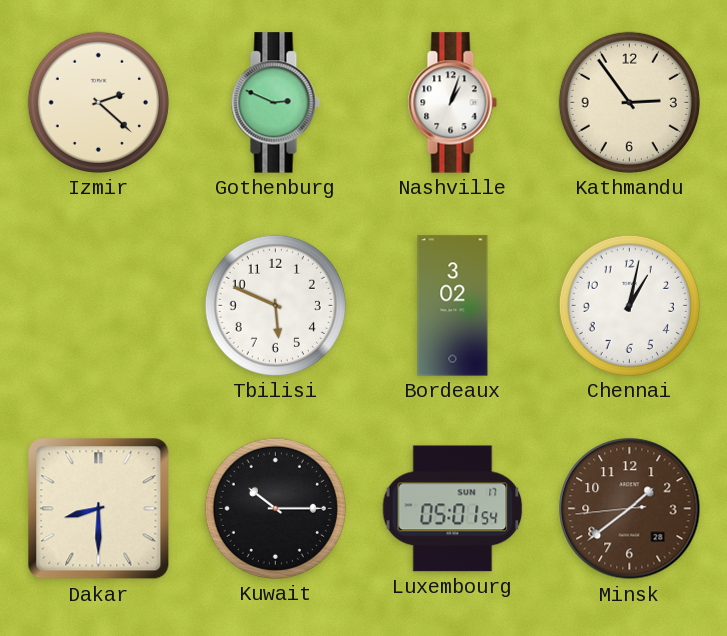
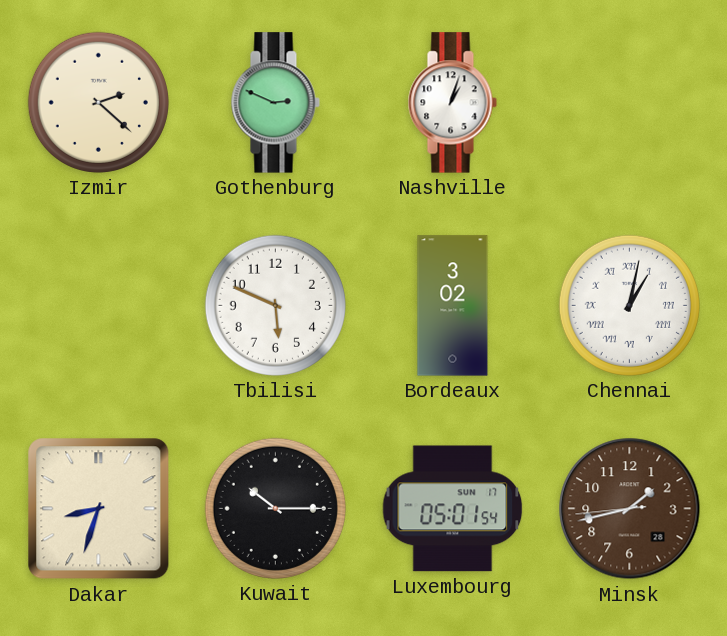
Kathmandu: 2:54 -> none (629, 102)
Chennai numerals: Arabic -> Roman (629, 305)
Dakar: 8:30 -> 8:33 (99, 509)
Minsk: 1:38 -> 1:42 (630, 509)
